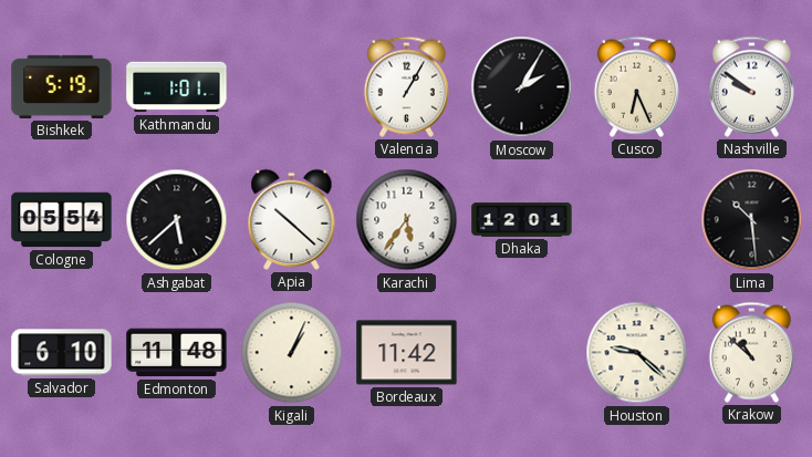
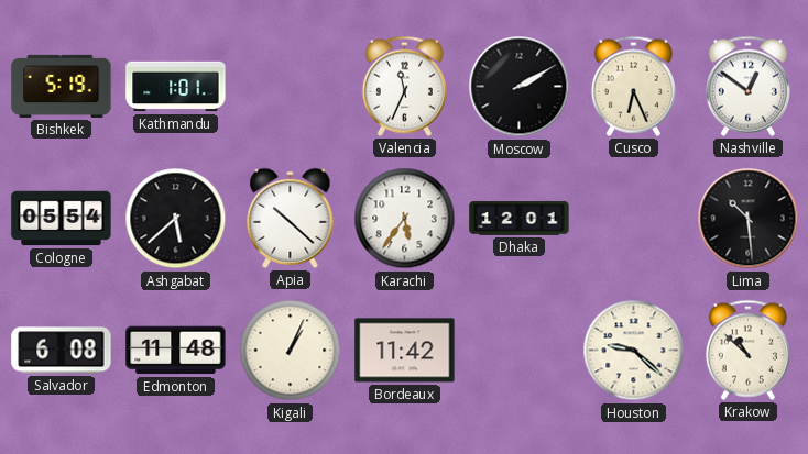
Valencia: 1:05 -> 11:34 (404, 86)
Moscow: 2:05 -> 2:10 (520, 87)
Nashville: 9:51 -> 12:51 (747, 86)
Salvador: 6:10 -> 6:08 (62, 351)
